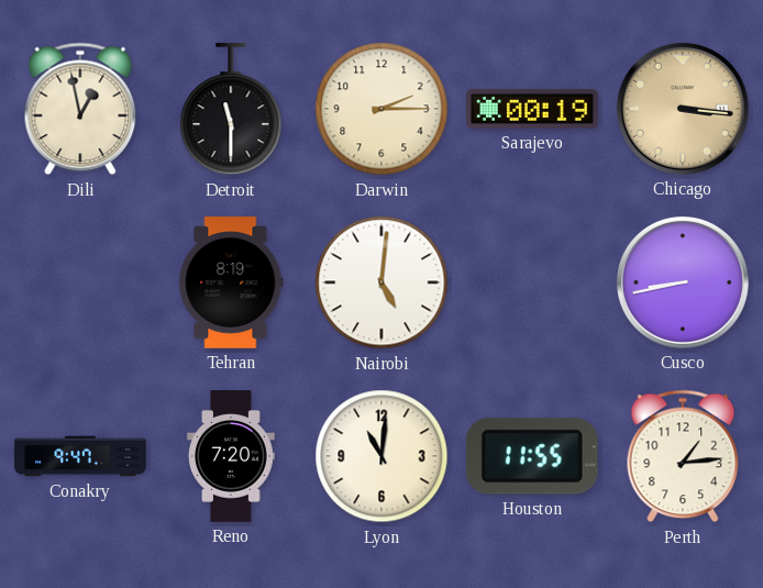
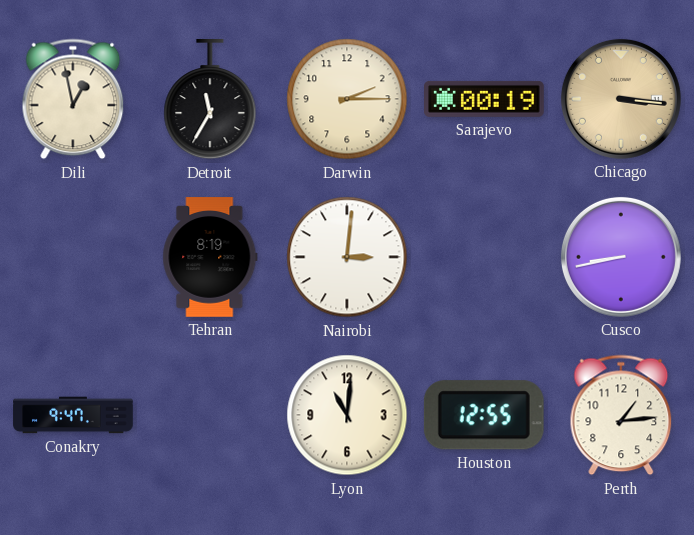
Detroit: 11:30 -> 11:35 (210, 100)
Nairobi: 5:01 -> 3:01 (347, 257)
Reno: 7:20 -> none (231, 456)
Houston: 11:55 -> 12:55 (484, 415)
